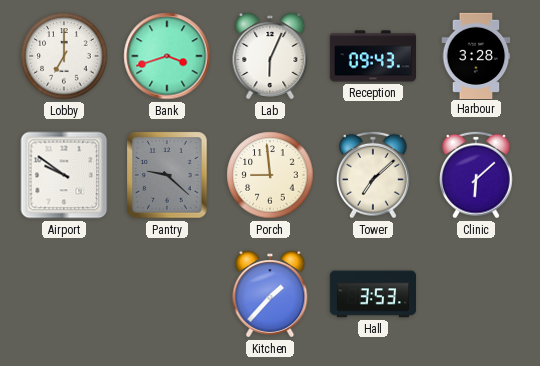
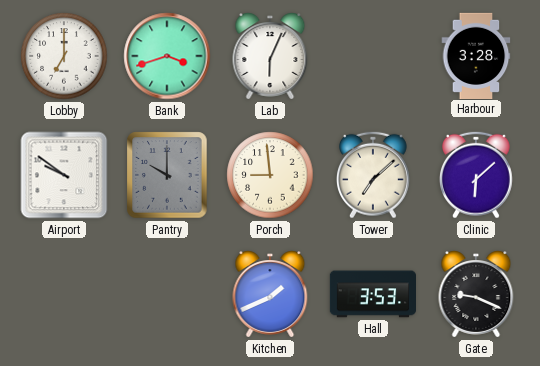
Reception: 09:43 -> none (372, 56)
Pantry: 9:22 -> 10:00 (167, 175)
Kitchen: 1:37 -> 1:41 (270, 294)
Gate: none -> 9:19 (476, 294)
